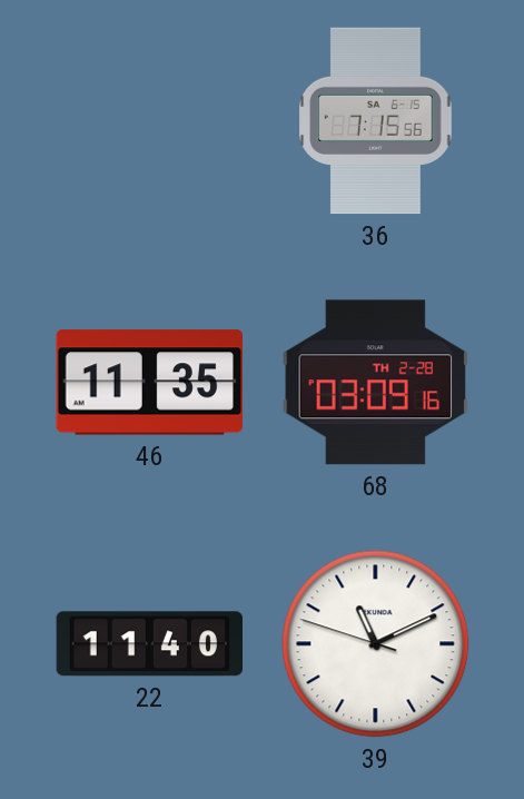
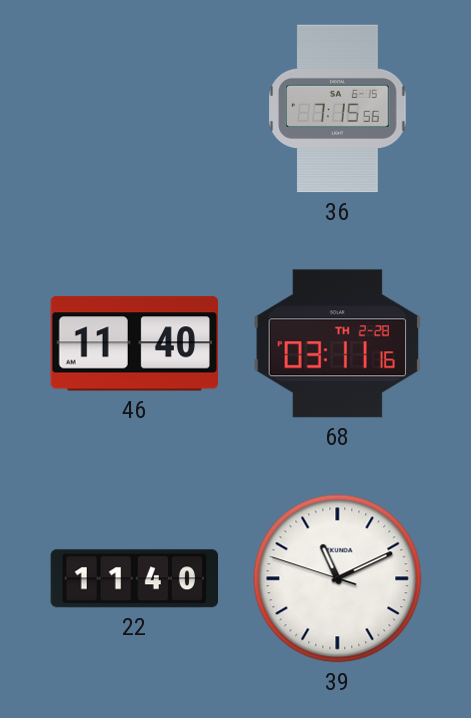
46: 11:35 -> 11:40 (135, 344)
68: 03:09 -> 03:11 (337, 344)
